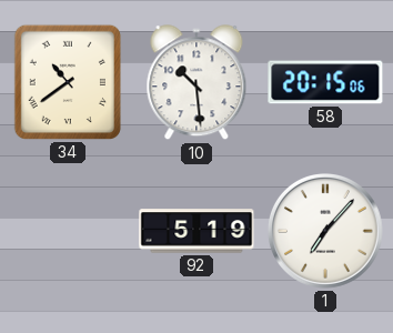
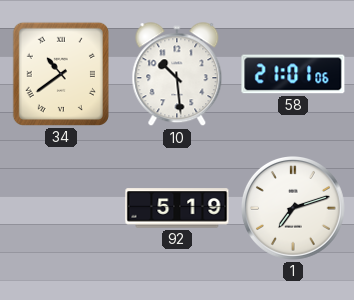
58: 20:15 -> 21:01 (293, 74)
1: 7:07 -> 7:12 (294, 209)
